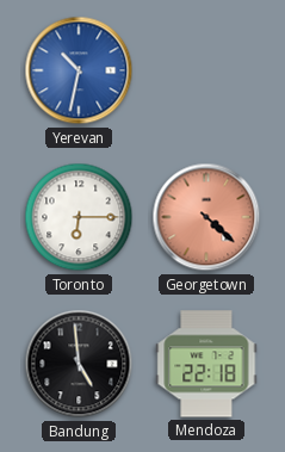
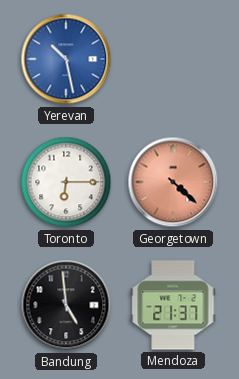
Yerevan: 10:32 -> 10:28 (66, 59)
Mendoza: 22:18 -> 21:37 (173, 305)
